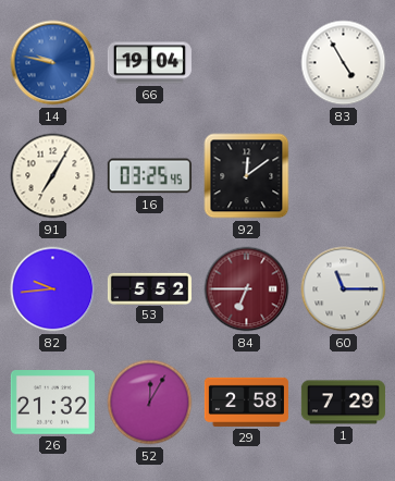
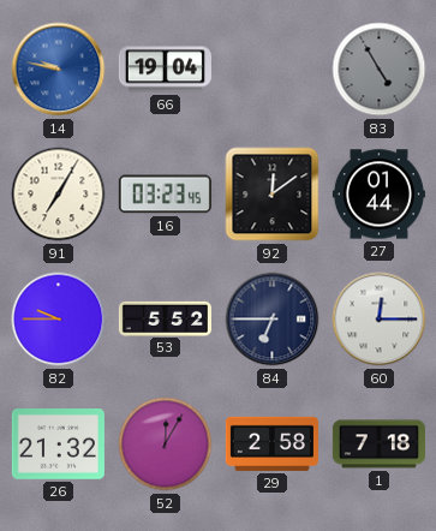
83 dial: white -> grey (380, 70)
16: 03:25 -> 03:23 (165, 195)
27: none -> 01:44 (378, 195)
82: 9:44 -> 9:45 (59, 320)
84 dial: burgundy -> navy (273, 320)
60: 11:15 -> 12:15 (380, 320)
1: 7:29 -> 7:18 (378, 445)
